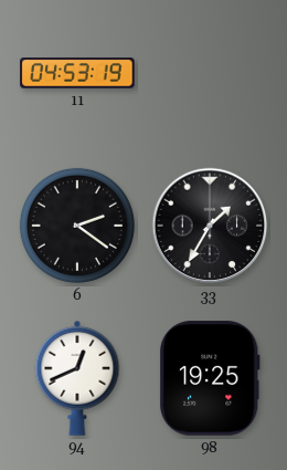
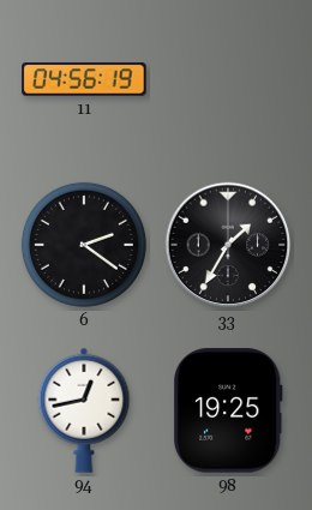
11: 04:53 -> 04:56 (84, 79)
94: 12:41 -> 12:43 (84, 410)
